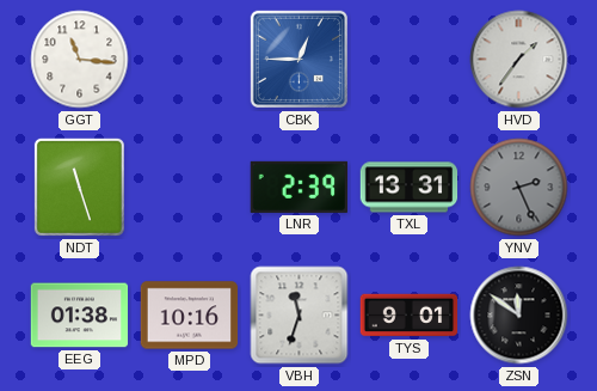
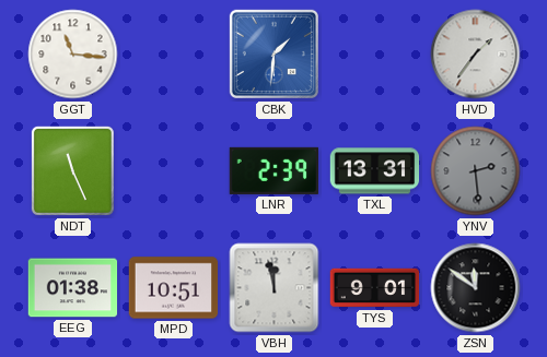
CBK: 12:45 -> 1:31 (273, 53)
NDT: 11:27 -> 11:26 (72, 170)
YNV: 2:26 -> 2:29 (476, 171)
MPD: 10:16 -> 10:51 (174, 288)
VBH: 11:33 -> 11:58 (275, 288)
